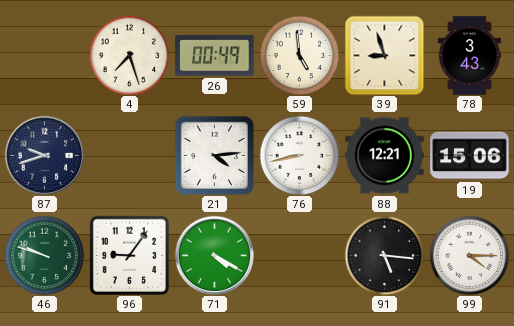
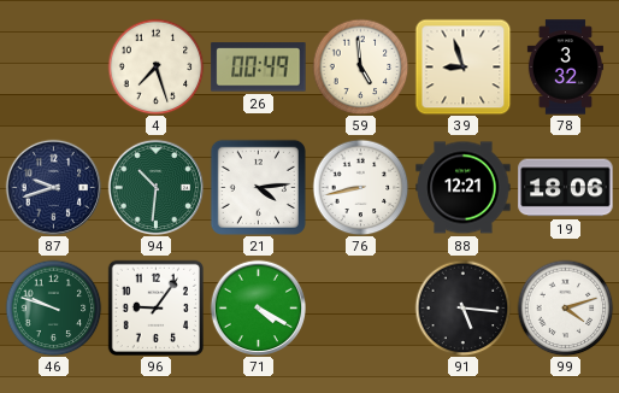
78: 3:43 -> 3:32 (565, 68)
94: none -> 10:31 (155, 187)
19: 15:06 -> 18:06 (566, 188)
99: 4:15 -> 4:12 (565, 307)
